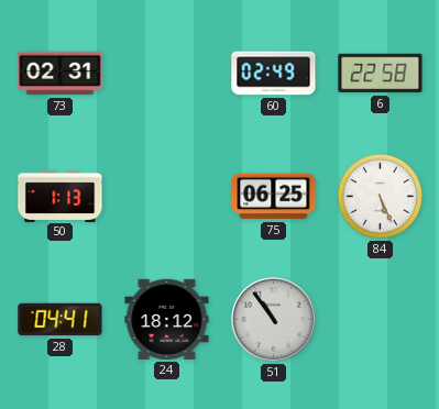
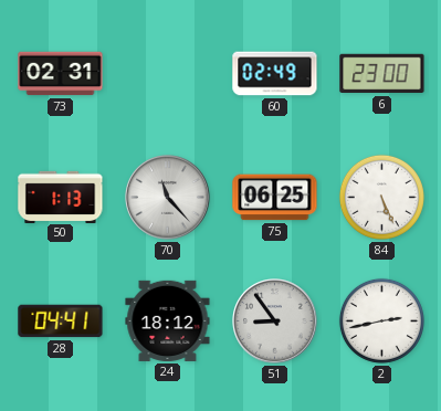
6: 22:58 -> 23:00 (382, 74)
70: none -> 11:23 (168, 198)
51: 10:54 -> 8:54 (275, 322)
2: none -> 2:43 (381, 320)
